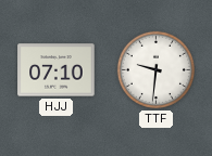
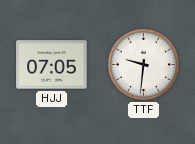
HJJ: 07:10 -> 07:05 (52, 65)
